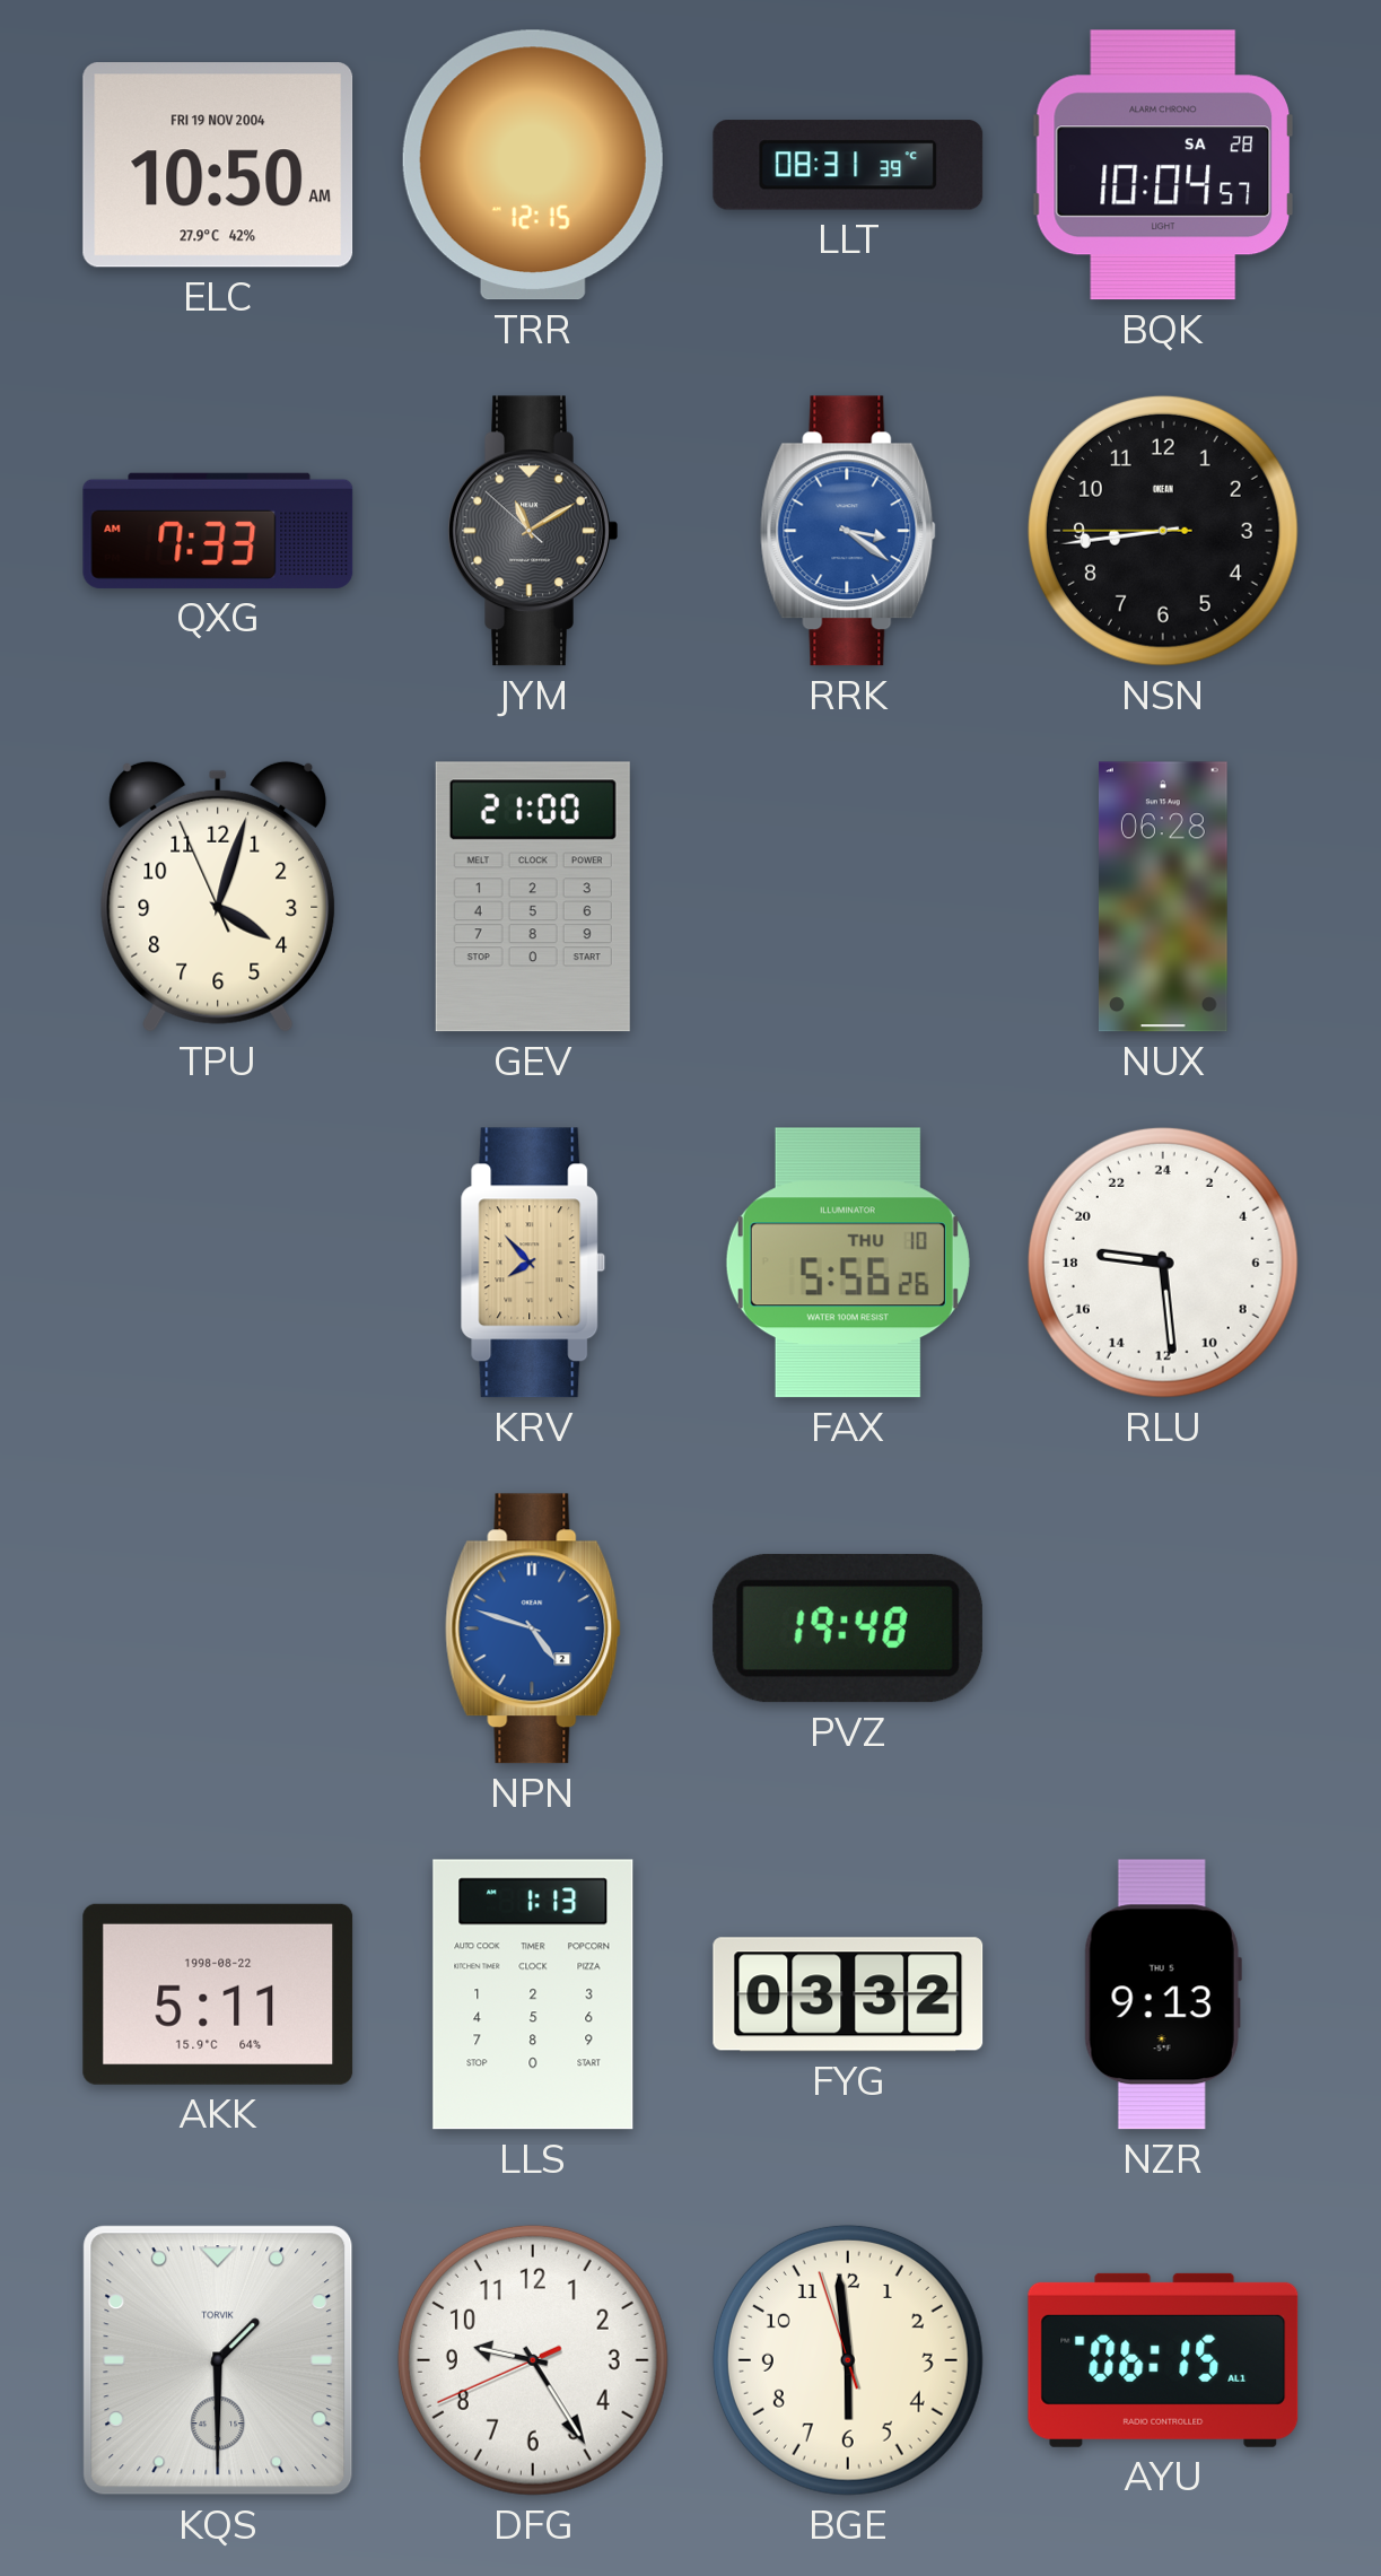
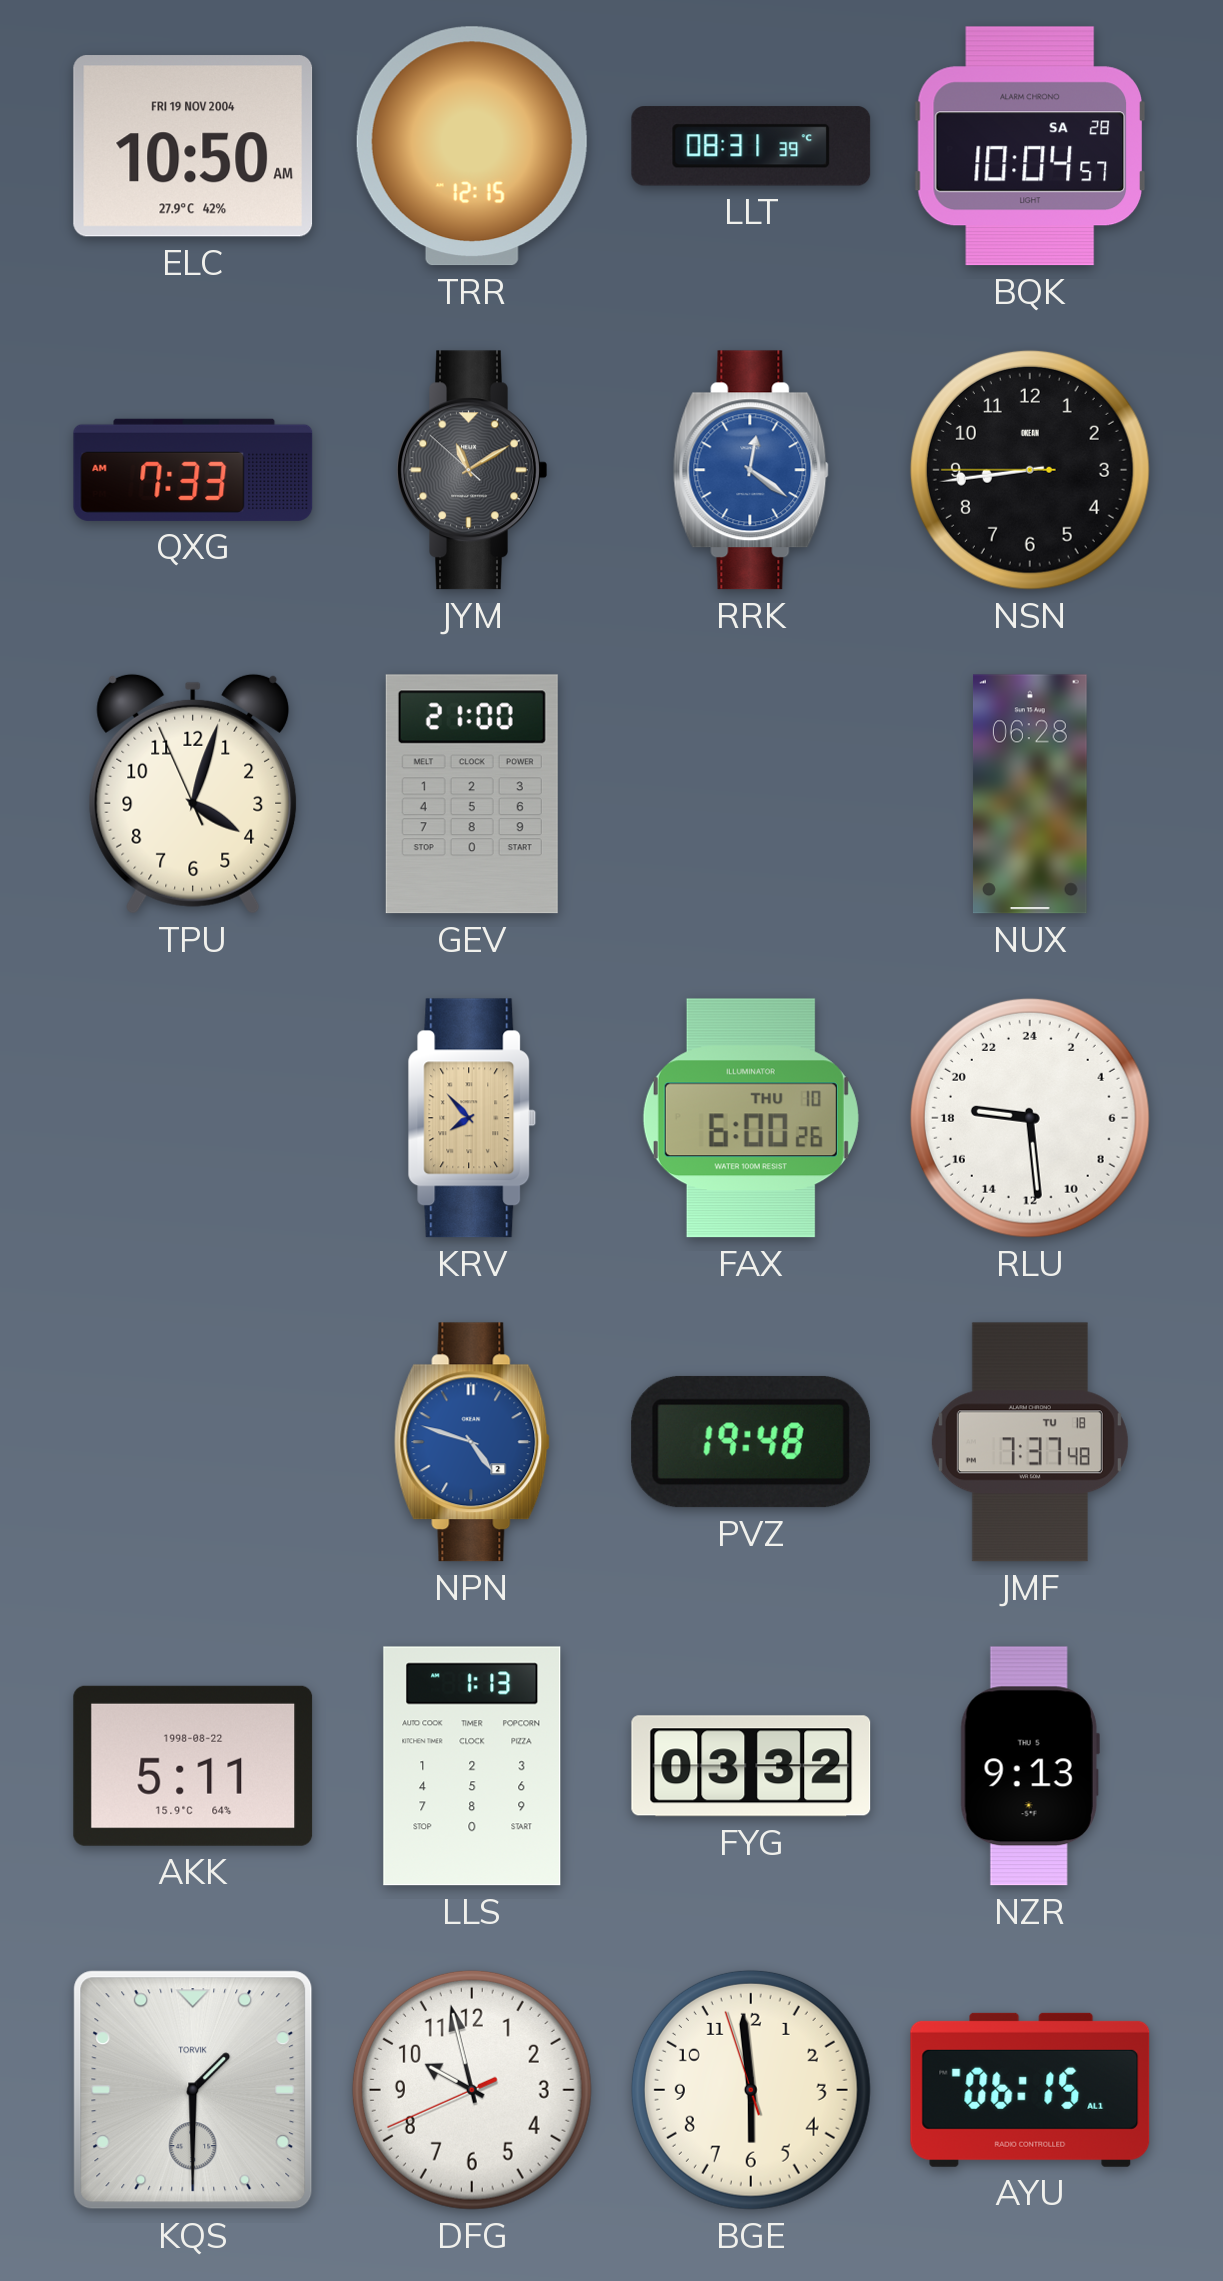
RRK: 3:21 -> 12:21 (751, 470)
FAX: 5:56 -> 6:00 (751, 1118)
JMF: none -> 7:37 (1030, 1442)
DFG: 9:24 -> 9:57 (472, 2090)
